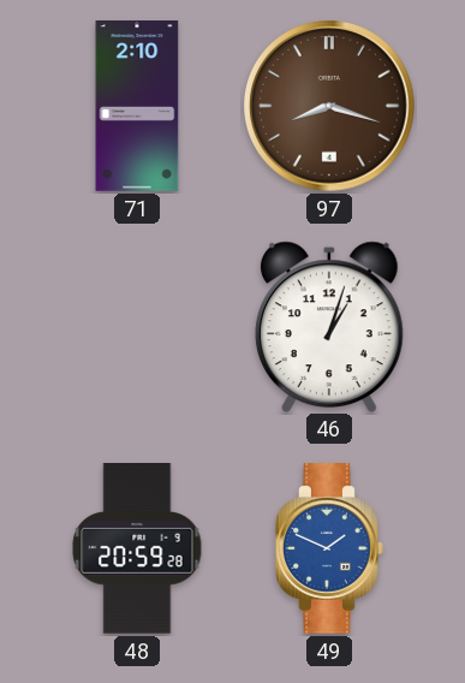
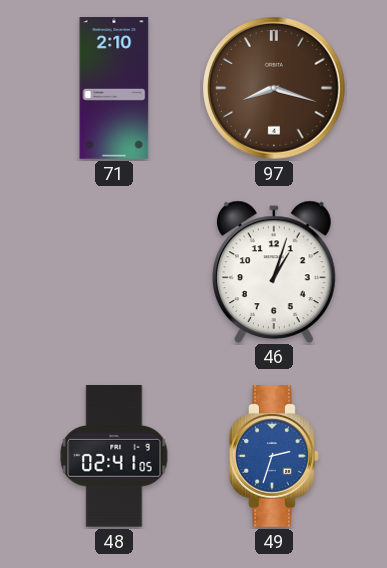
48: 20:59 -> 02:41 (114, 457)
49: 1:49 -> 2:33 (274, 456)
